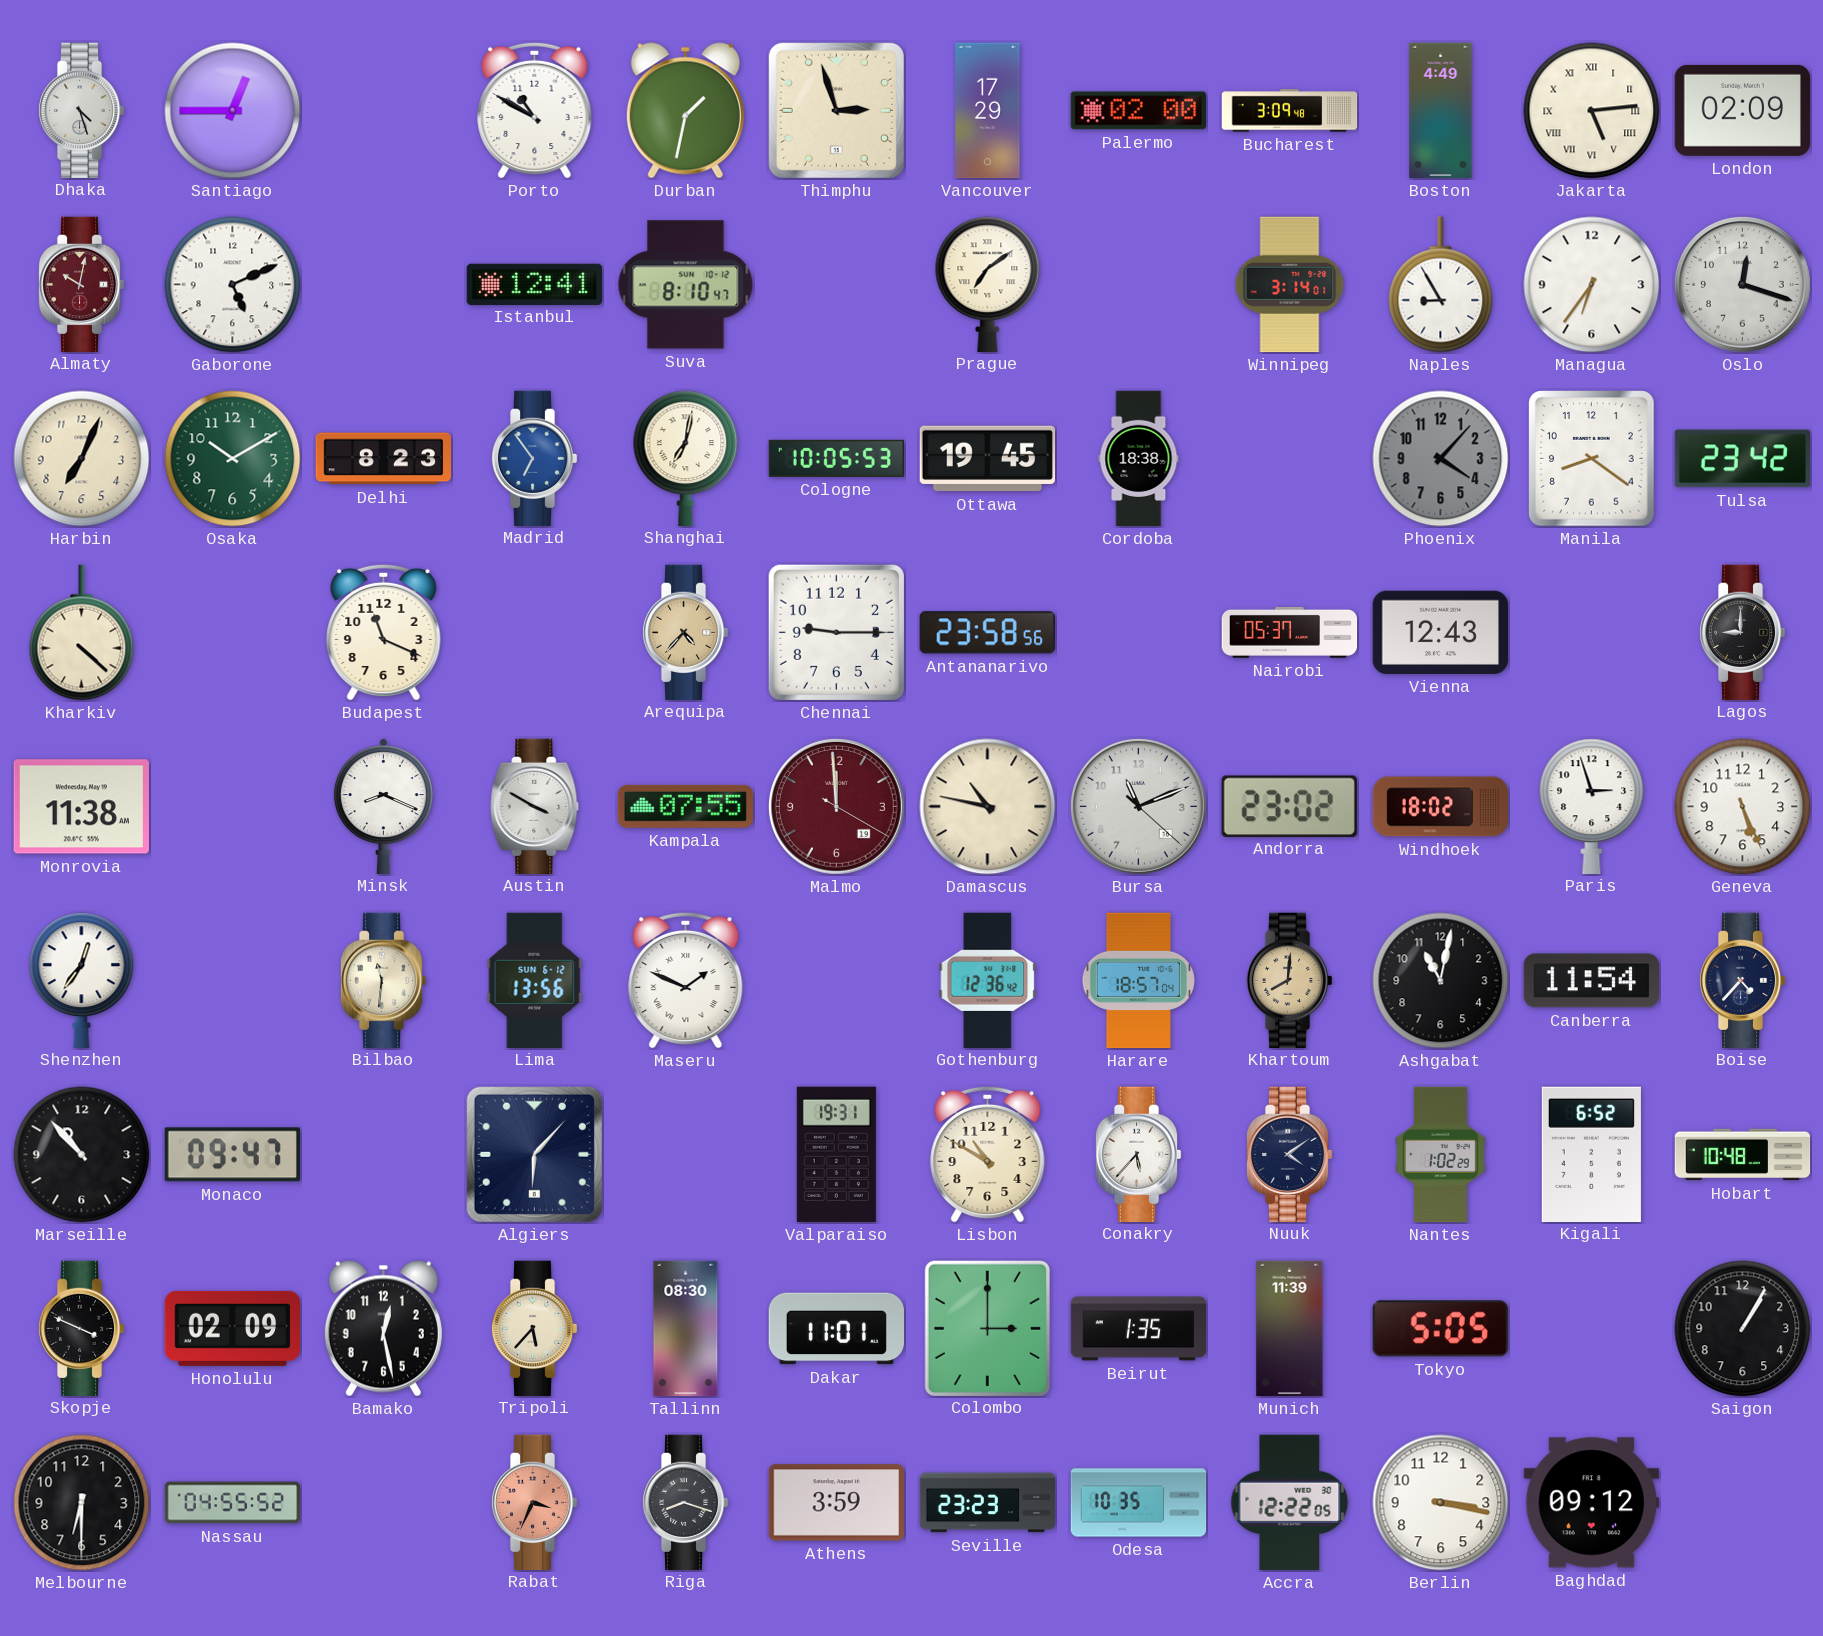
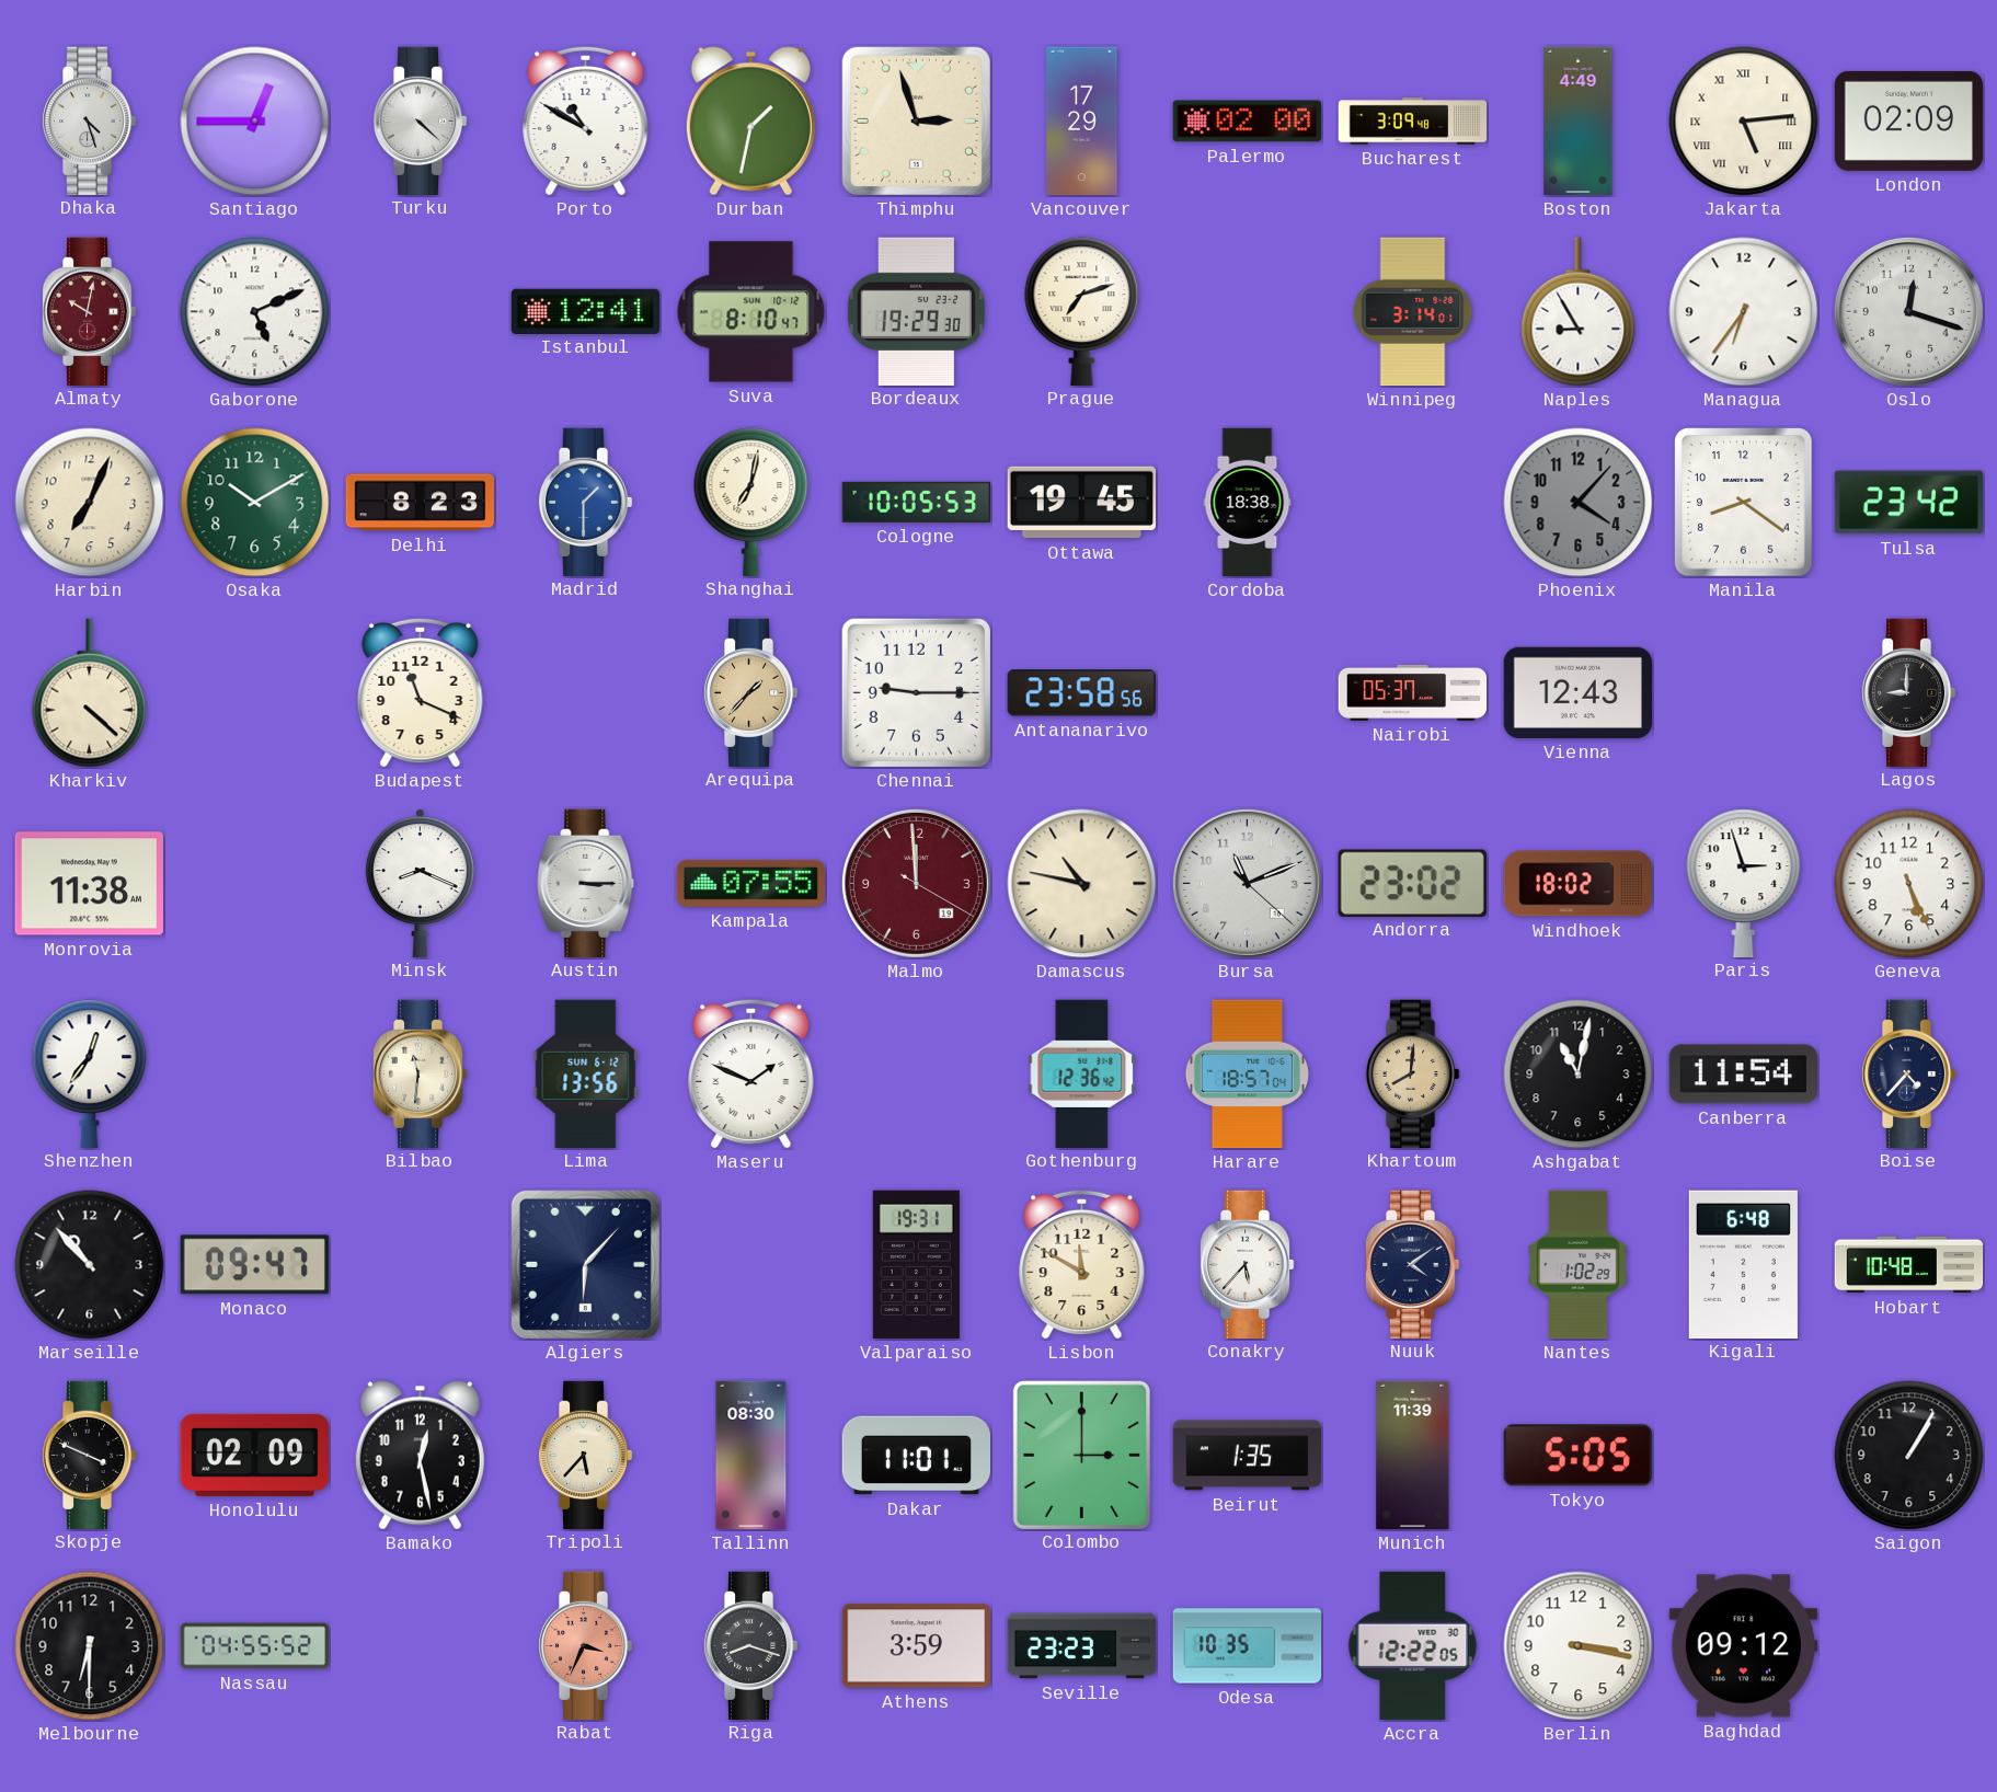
Turku: none -> 4:22 (420, 120)
Bordeaux: none -> 19:29 (916, 311)
Prague: 7:09 -> 7:12 (1082, 311)
Madrid: 6:54 -> 1:30 (585, 502)
Arequipa: 4:37 -> 1:37 (750, 692)
Austin: 3:50 -> 3:15 (586, 883)
Lisbon: 10:50 -> 11:50 (1082, 1264)
Kigali: 6:52 -> 6:48 (1743, 1264)
